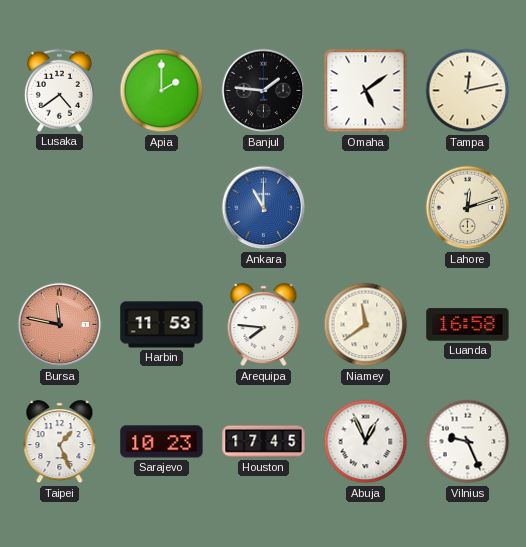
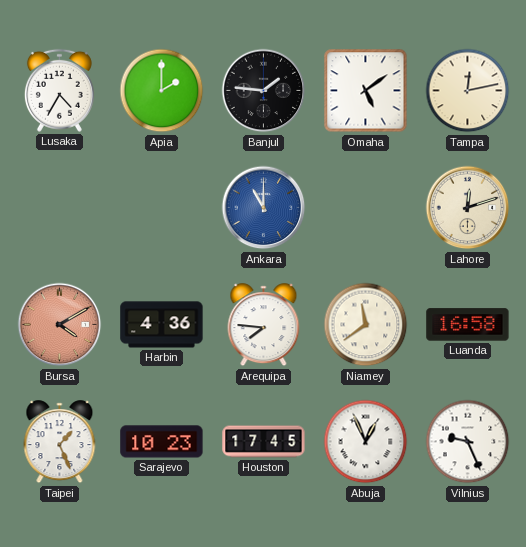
Lusaka: 4:39 -> 4:35 (59, 90)
Bursa: 11:47 -> 4:10 (60, 325)
Harbin: 11:53 -> 4:36 (162, 325)
